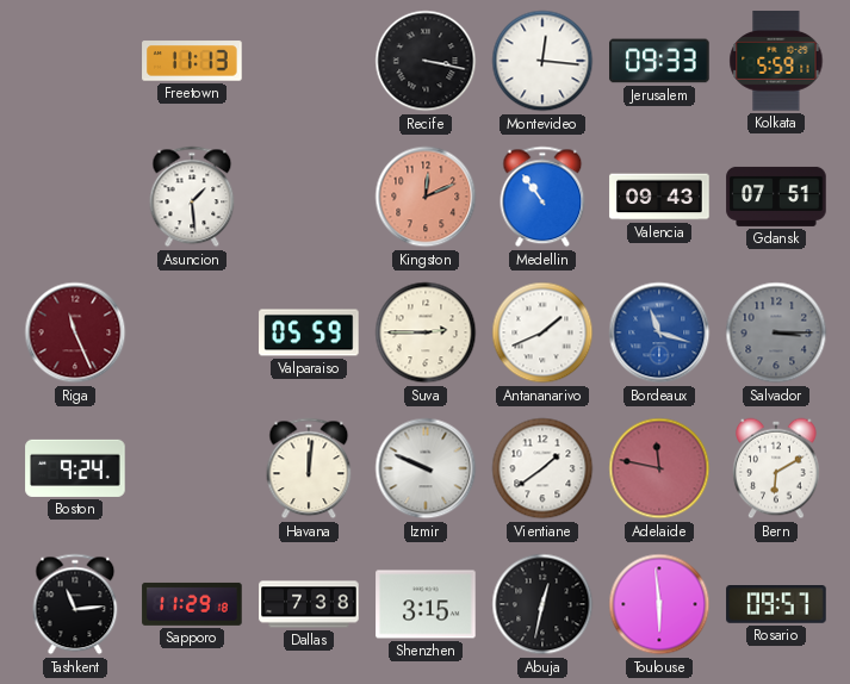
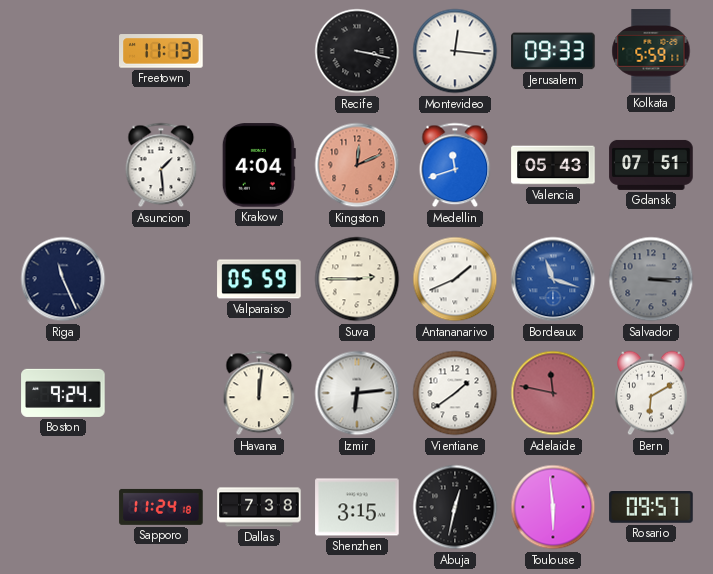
Krakow: none -> 4:04 (259, 165)
Medellin: 10:54 -> 11:42 (455, 165)
Valencia: 09:43 -> 05:43 (553, 165)
Riga dial: burgundy -> navy (63, 279)
Izmir: 9:49 -> 6:14 (357, 393)
Tashkent: 11:14 -> none (75, 604)
Sapporo: 11:29 -> 11:24 (161, 507)
